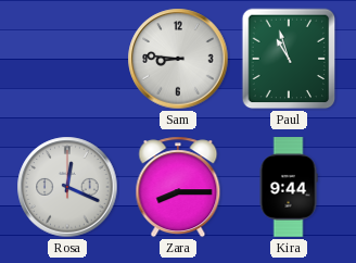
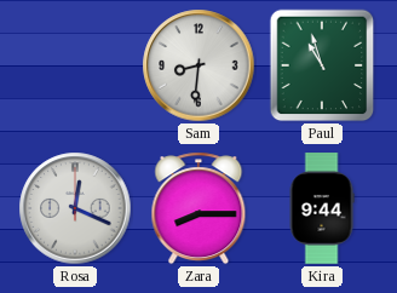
Sam: 8:46 -> 8:31 (198, 65)
